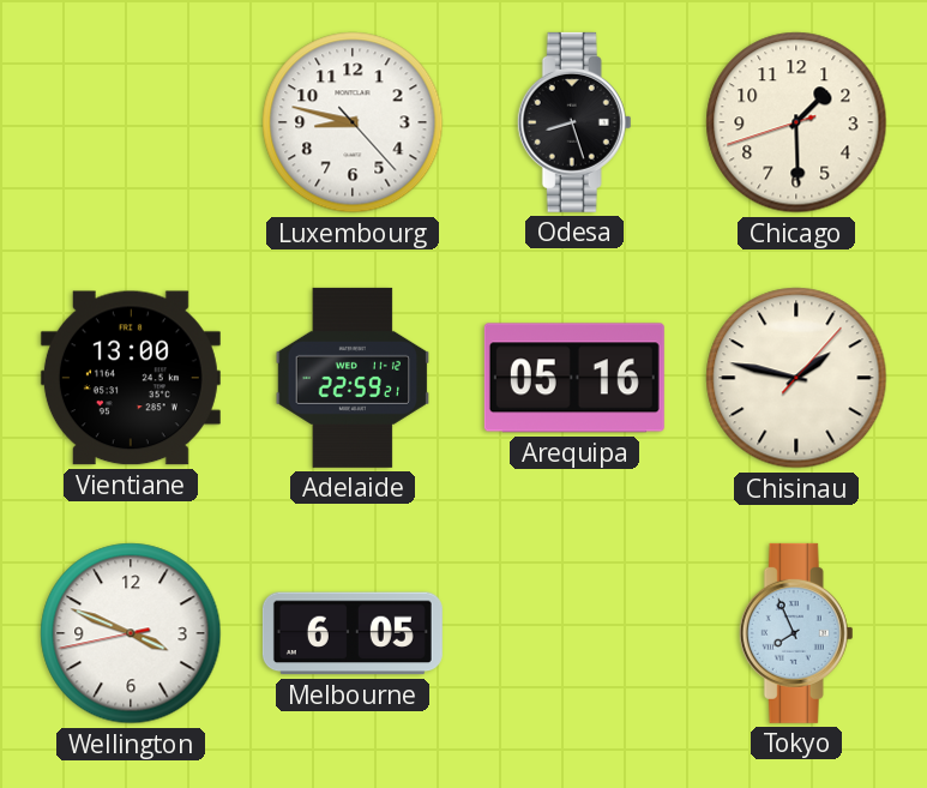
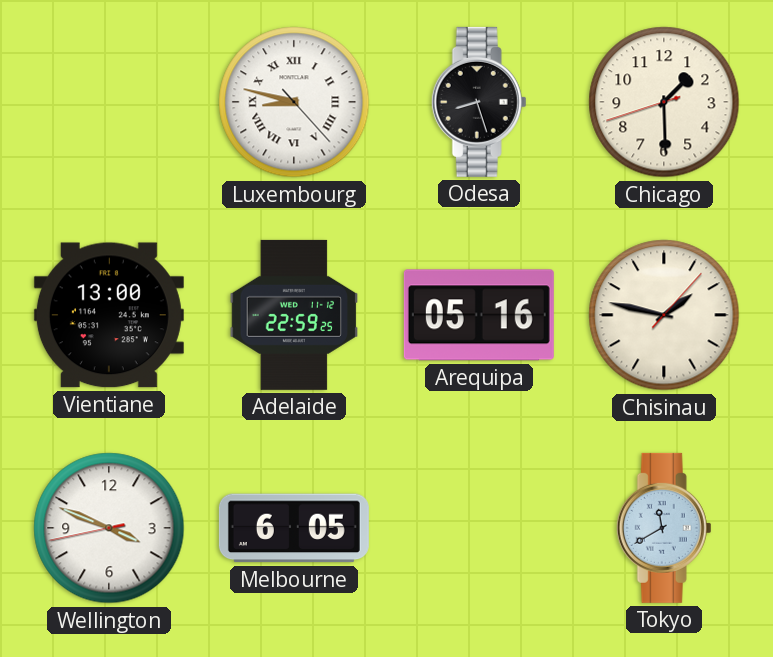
Luxembourg numerals: Arabic -> Roman (294, 102)
Adelaide: 22:59:21 -> 22:59:25 (294, 315)
Tokyo: 7:56 -> 11:40 (664, 528)
